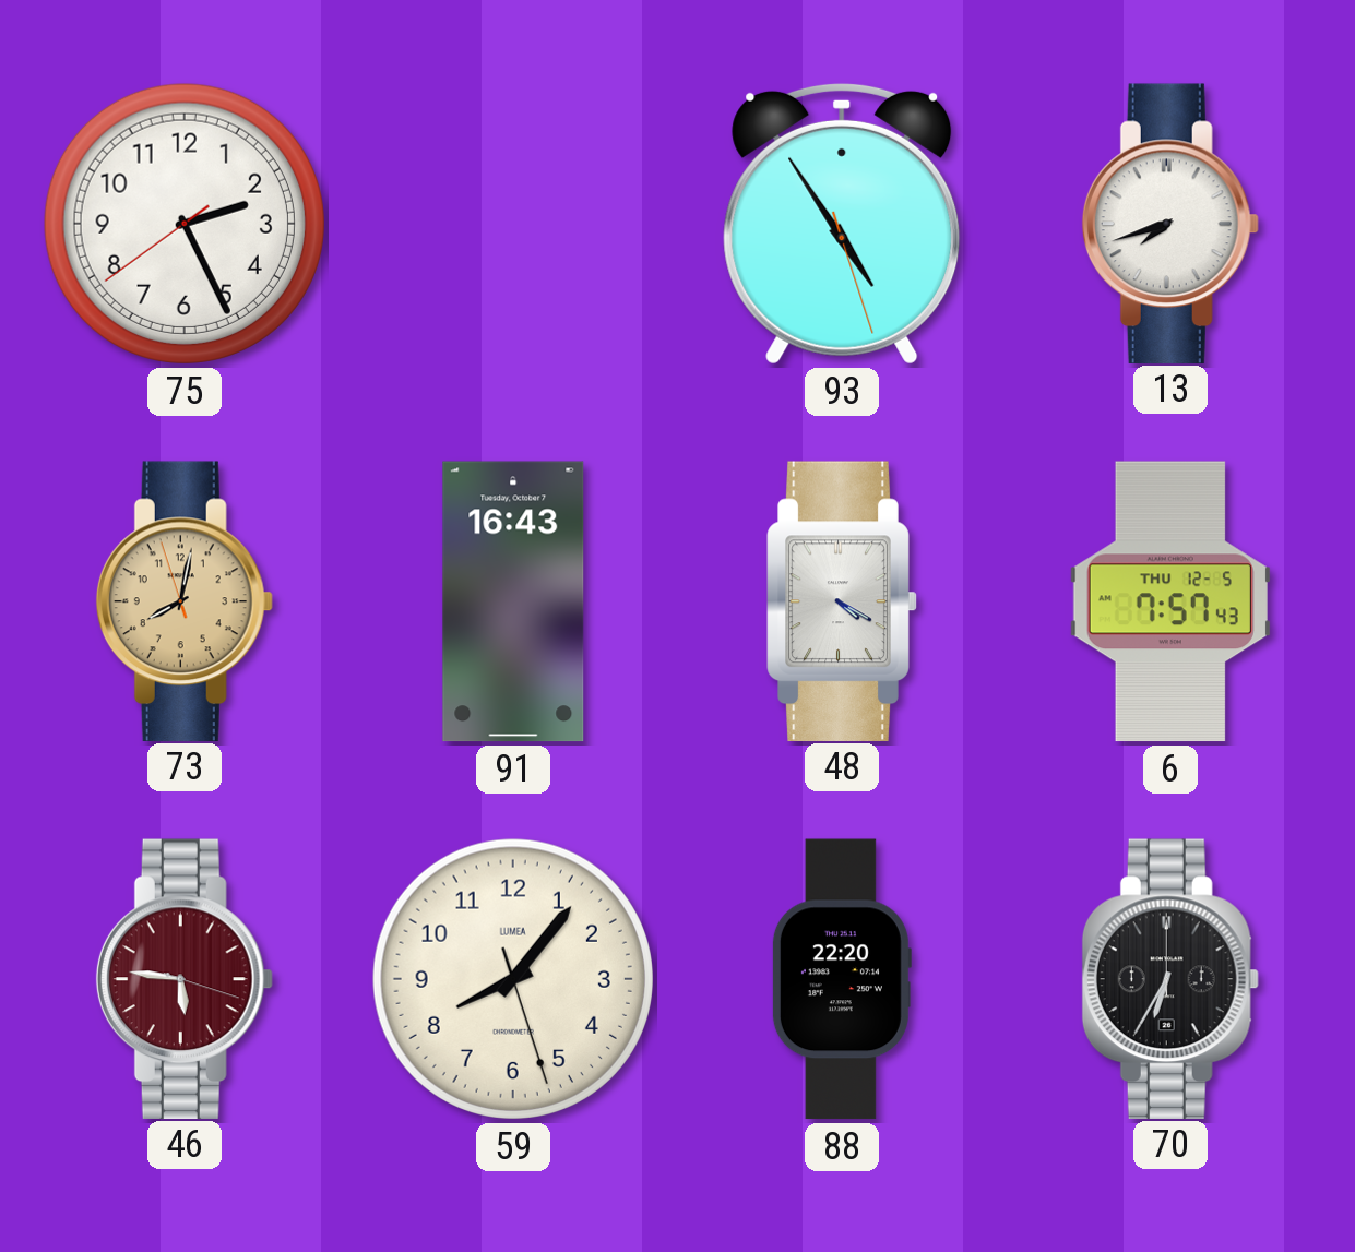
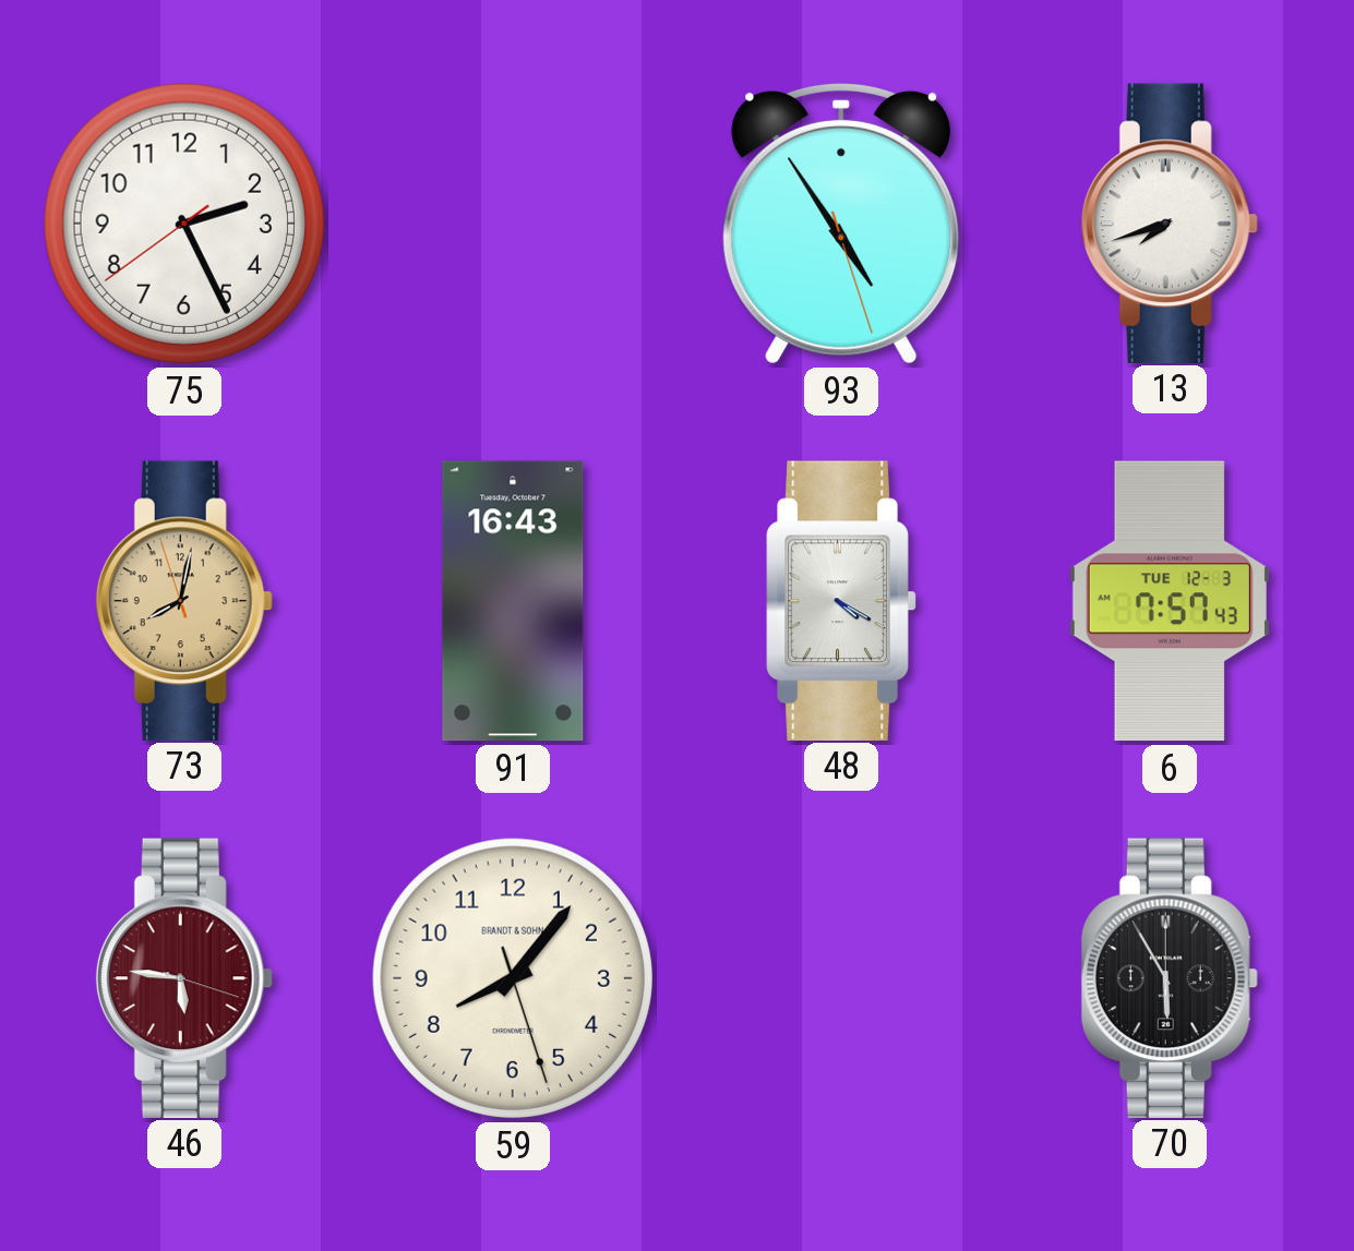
6 date: THU 12-5 -> TUE 12-3 (1170, 601)
59 brand: LUMEA -> BRANDT & SOHN (513, 978)
88: 22:20 -> none (841, 979)
70: 6:35 -> 5:55 (1170, 977)
